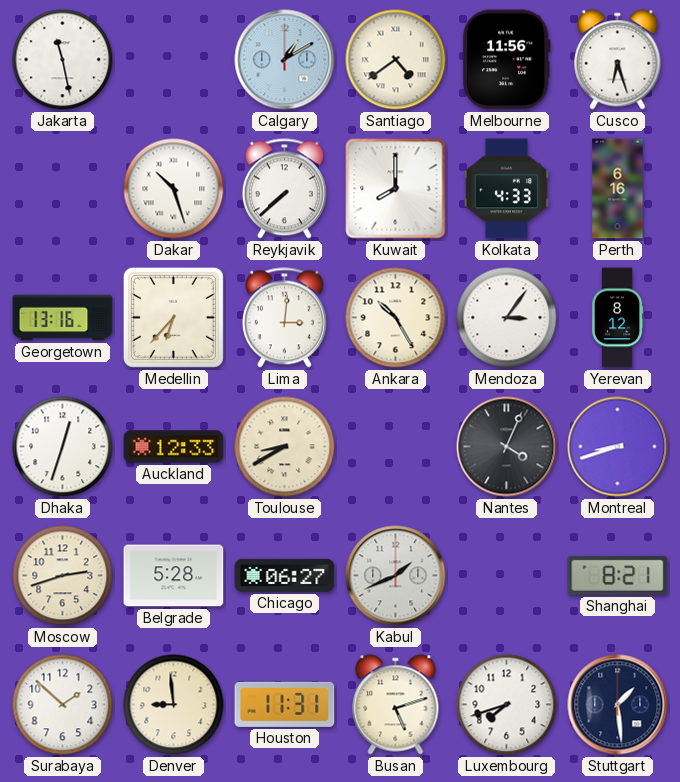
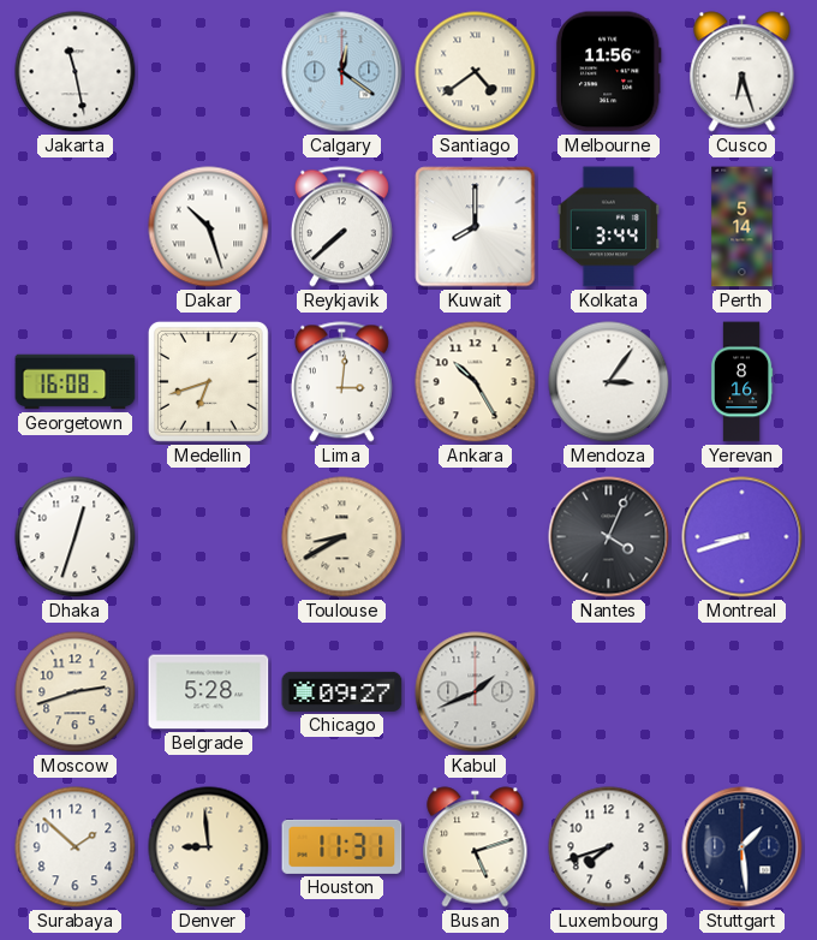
Calgary: 1:10 -> 12:21 (342, 72)
Kolkata: 4:33 -> 3:44 (608, 227)
Perth: 6:16 -> 5:14 (743, 227)
Georgetown: 13:16 -> 16:08 (76, 382)
Medellin: 6:37 -> 6:42 (208, 381)
Yerevan: 8:12 -> 8:16 (741, 382)
Auckland: 12:33 -> none (174, 447)
Chicago: 06:27 -> 09:27 (342, 691)
Shanghai: 8:21 -> none (618, 575)
